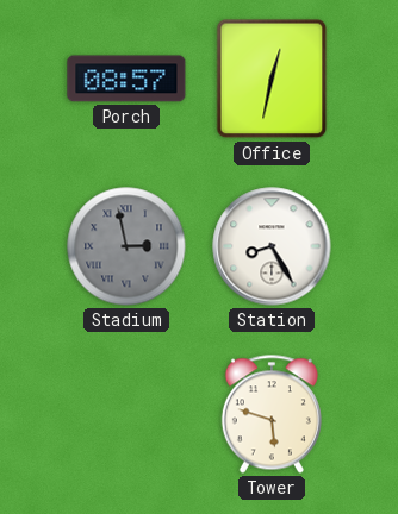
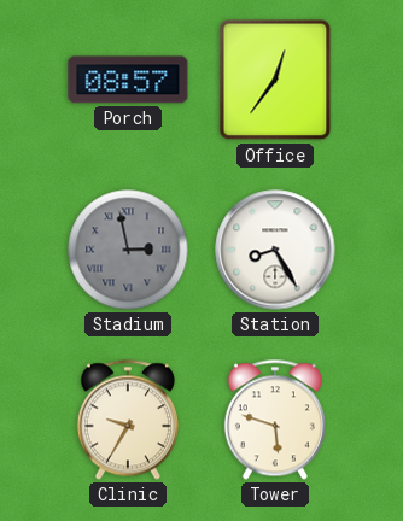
Office: 12:32 -> 12:36 (275, 80)
Clinic: none -> 9:35 (128, 420)
